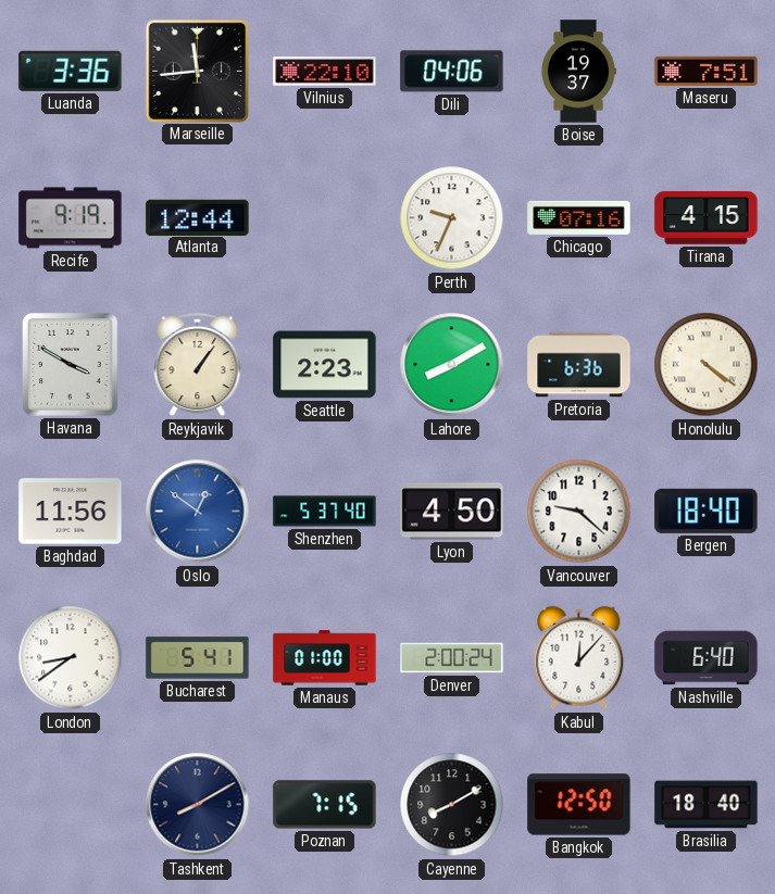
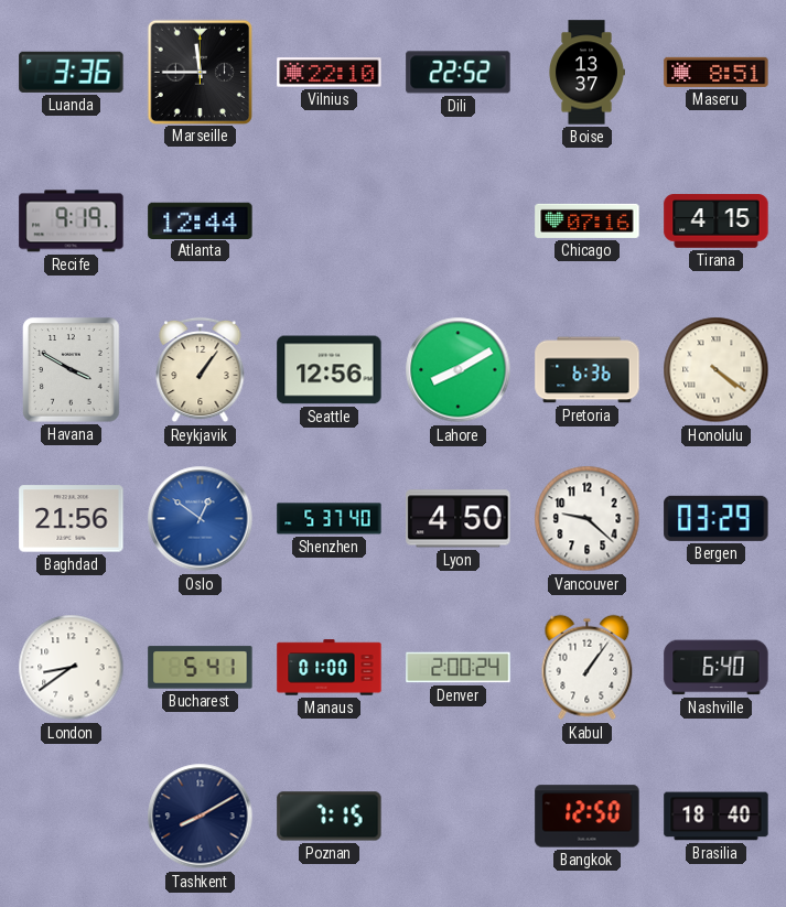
Marseille: 11:44 -> 11:45 (200, 72)
Dili: 04:06 -> 22:52 (459, 73)
Boise: 19:37 -> 13:37 (586, 73)
Maseru: 7:51 -> 8:51 (717, 72)
Perth: 9:34 -> none (452, 218)
Seattle: 2:23 -> 12:56 (330, 370)
Baghdad: 11:56 -> 21:56 (72, 519)
Bergen: 18:40 -> 03:29 (717, 518)
Kabul: 12:07 -> 1:06 (588, 668)
Cayenne: 8:10 -> none (452, 805)
